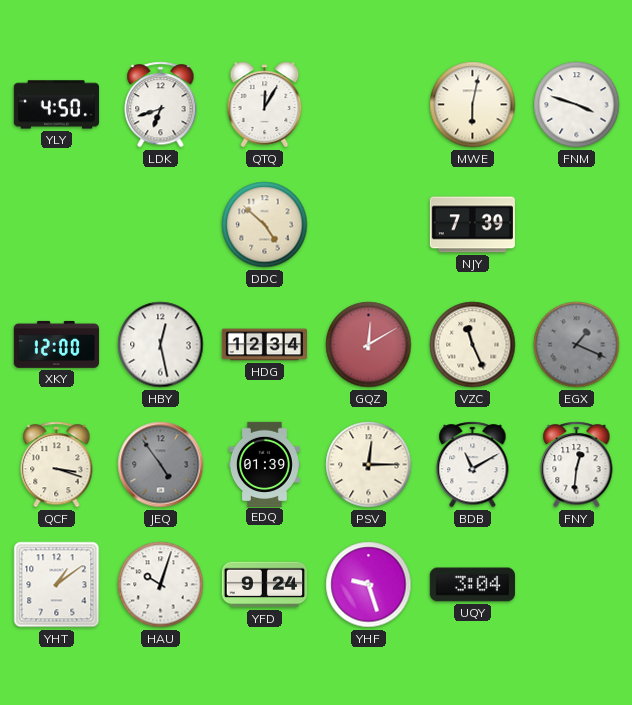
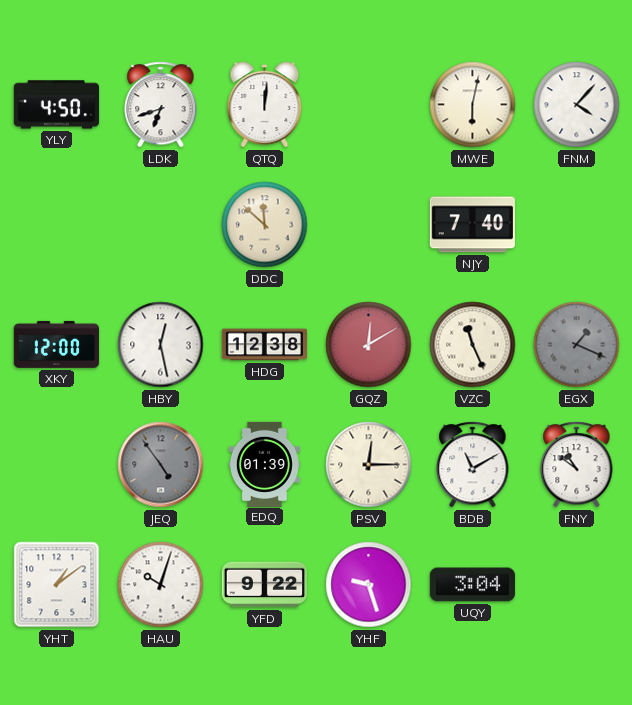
QTQ: 12:05 -> 12:01 (265, 105)
FNM: 3:48 -> 4:07 (577, 105)
DDC: 4:52 -> 11:52 (265, 225)
NJY: 7:39 -> 7:40 (472, 225)
HDG: 12:34 -> 12:38 (264, 345)
QCF: 3:18 -> none (57, 465)
FNY: 12:31 -> 10:51 (577, 465)
YFD: 9:24 -> 9:22 (264, 585)
